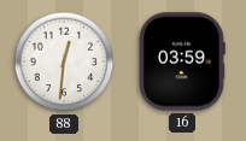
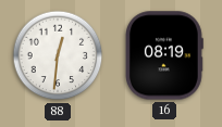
16: 03:59 -> 08:19 (164, 55)
